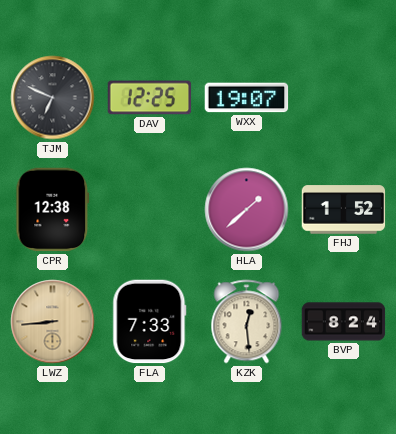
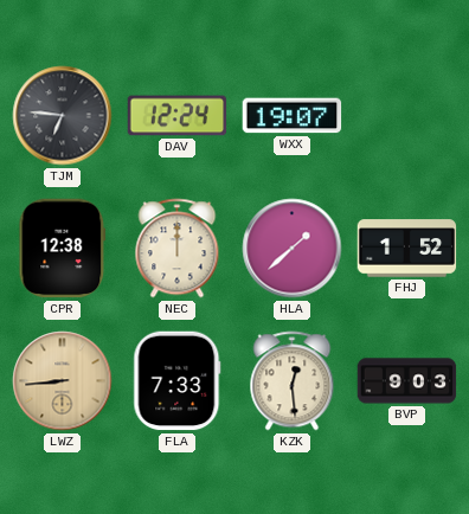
TJM: 6:49 -> 6:46 (63, 116)
DAV: 12:25 -> 12:24 (178, 116)
NEC: none -> 12:00 (178, 249)
BVP: 8:24 -> 9:03 (407, 381)
